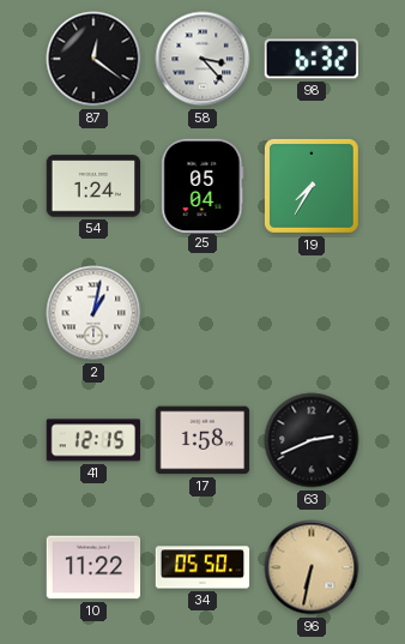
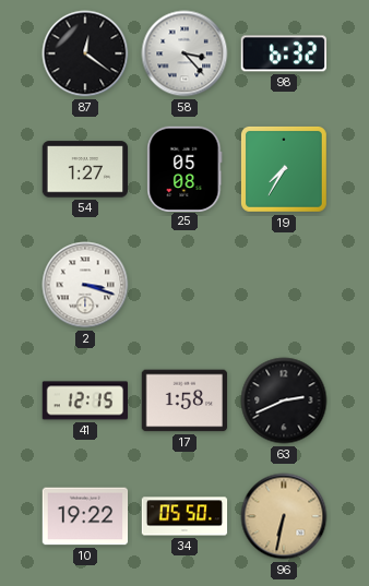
54: 1:24 -> 1:27 (85, 169)
25: 05:04 -> 05:08 (184, 168)
2: 1:02 -> 3:18 (85, 285)
10: 11:22 -> 19:22 (85, 516)
